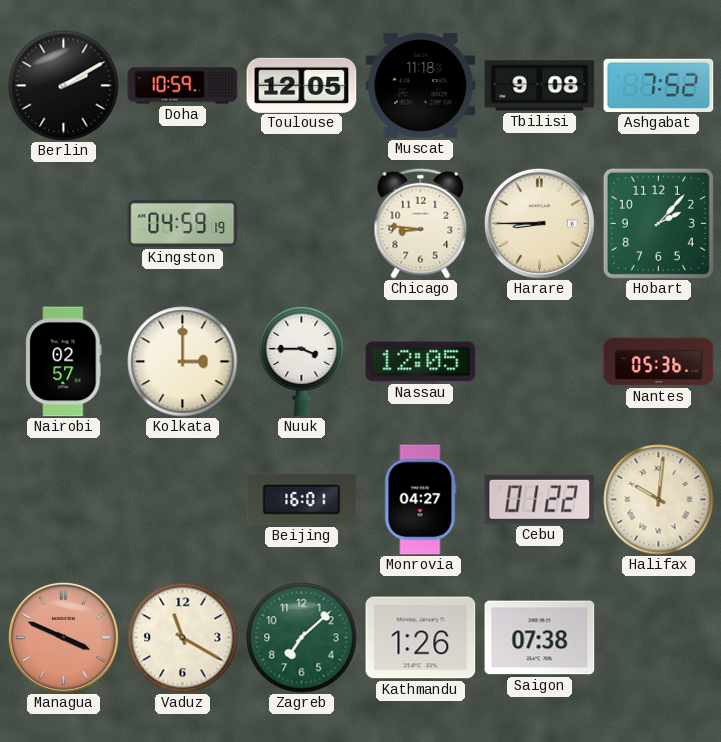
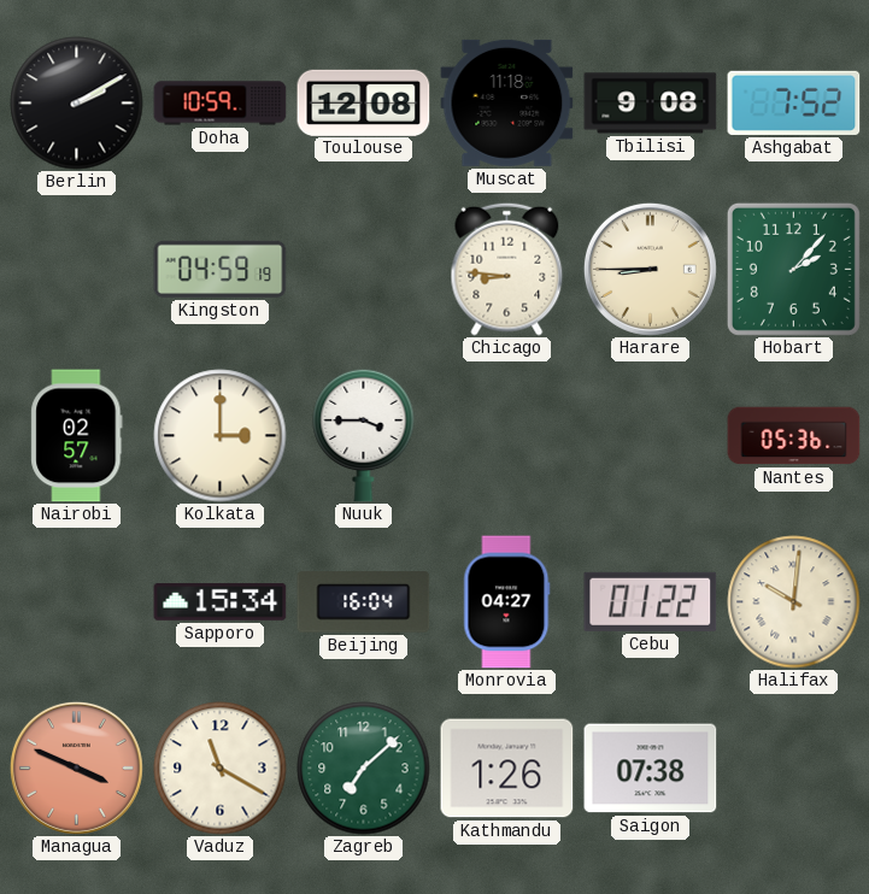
Toulouse: 12:05 -> 12:08 (364, 102)
Nassau: 12:05 -> none (421, 362)
Sapporo: none -> 15:34 (221, 602)
Beijing: 16:01 -> 16:04 (364, 602)
